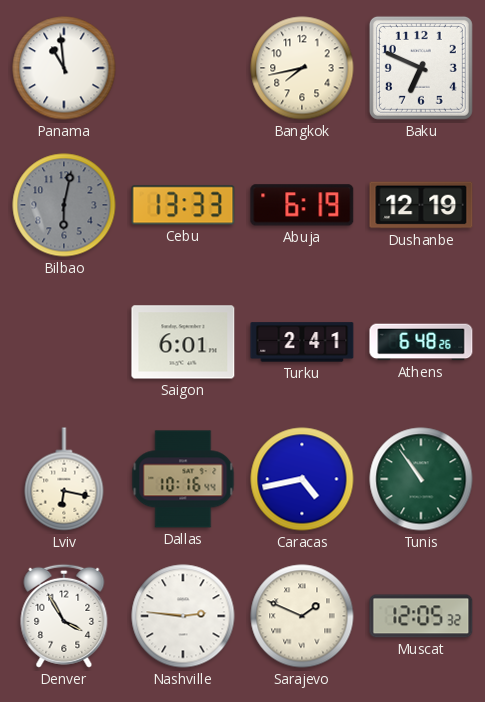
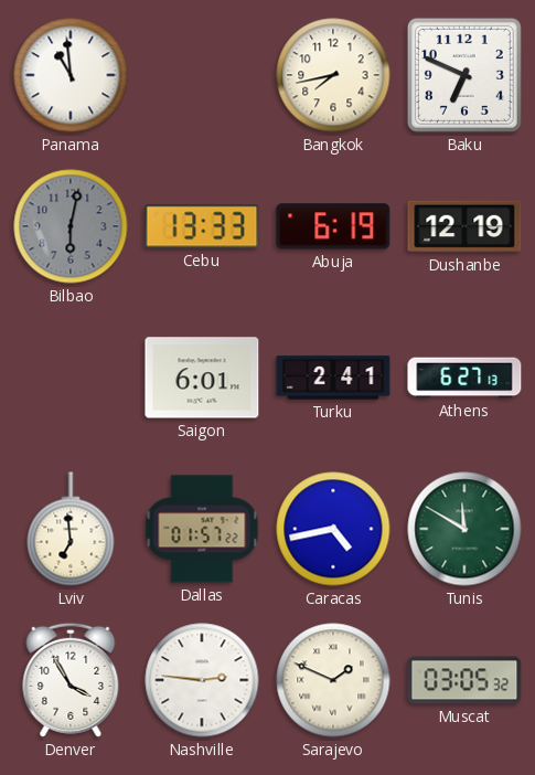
Athens: 6:48 -> 6:27 (464, 378)
Lviv: 6:17 -> 6:59 (71, 529)
Dallas: 10:16 -> 01:57 (202, 529)
Tunis: 10:54 -> 11:50 (464, 529)
Muscat: 12:05 -> 03:05 (464, 680)
